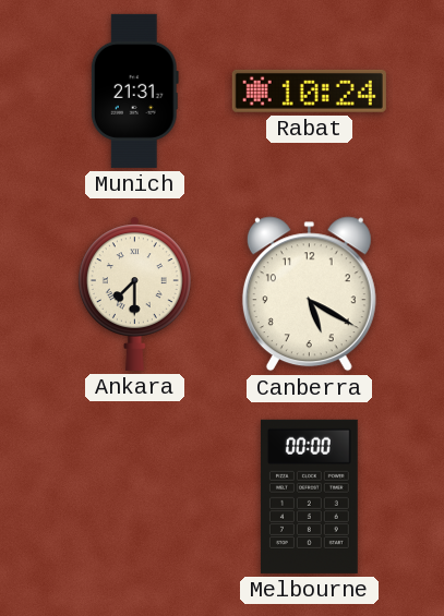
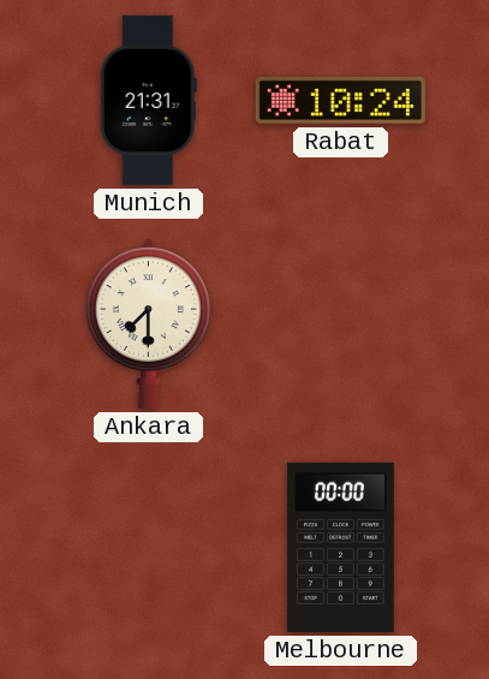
Canberra: 5:20 -> none (309, 294)
